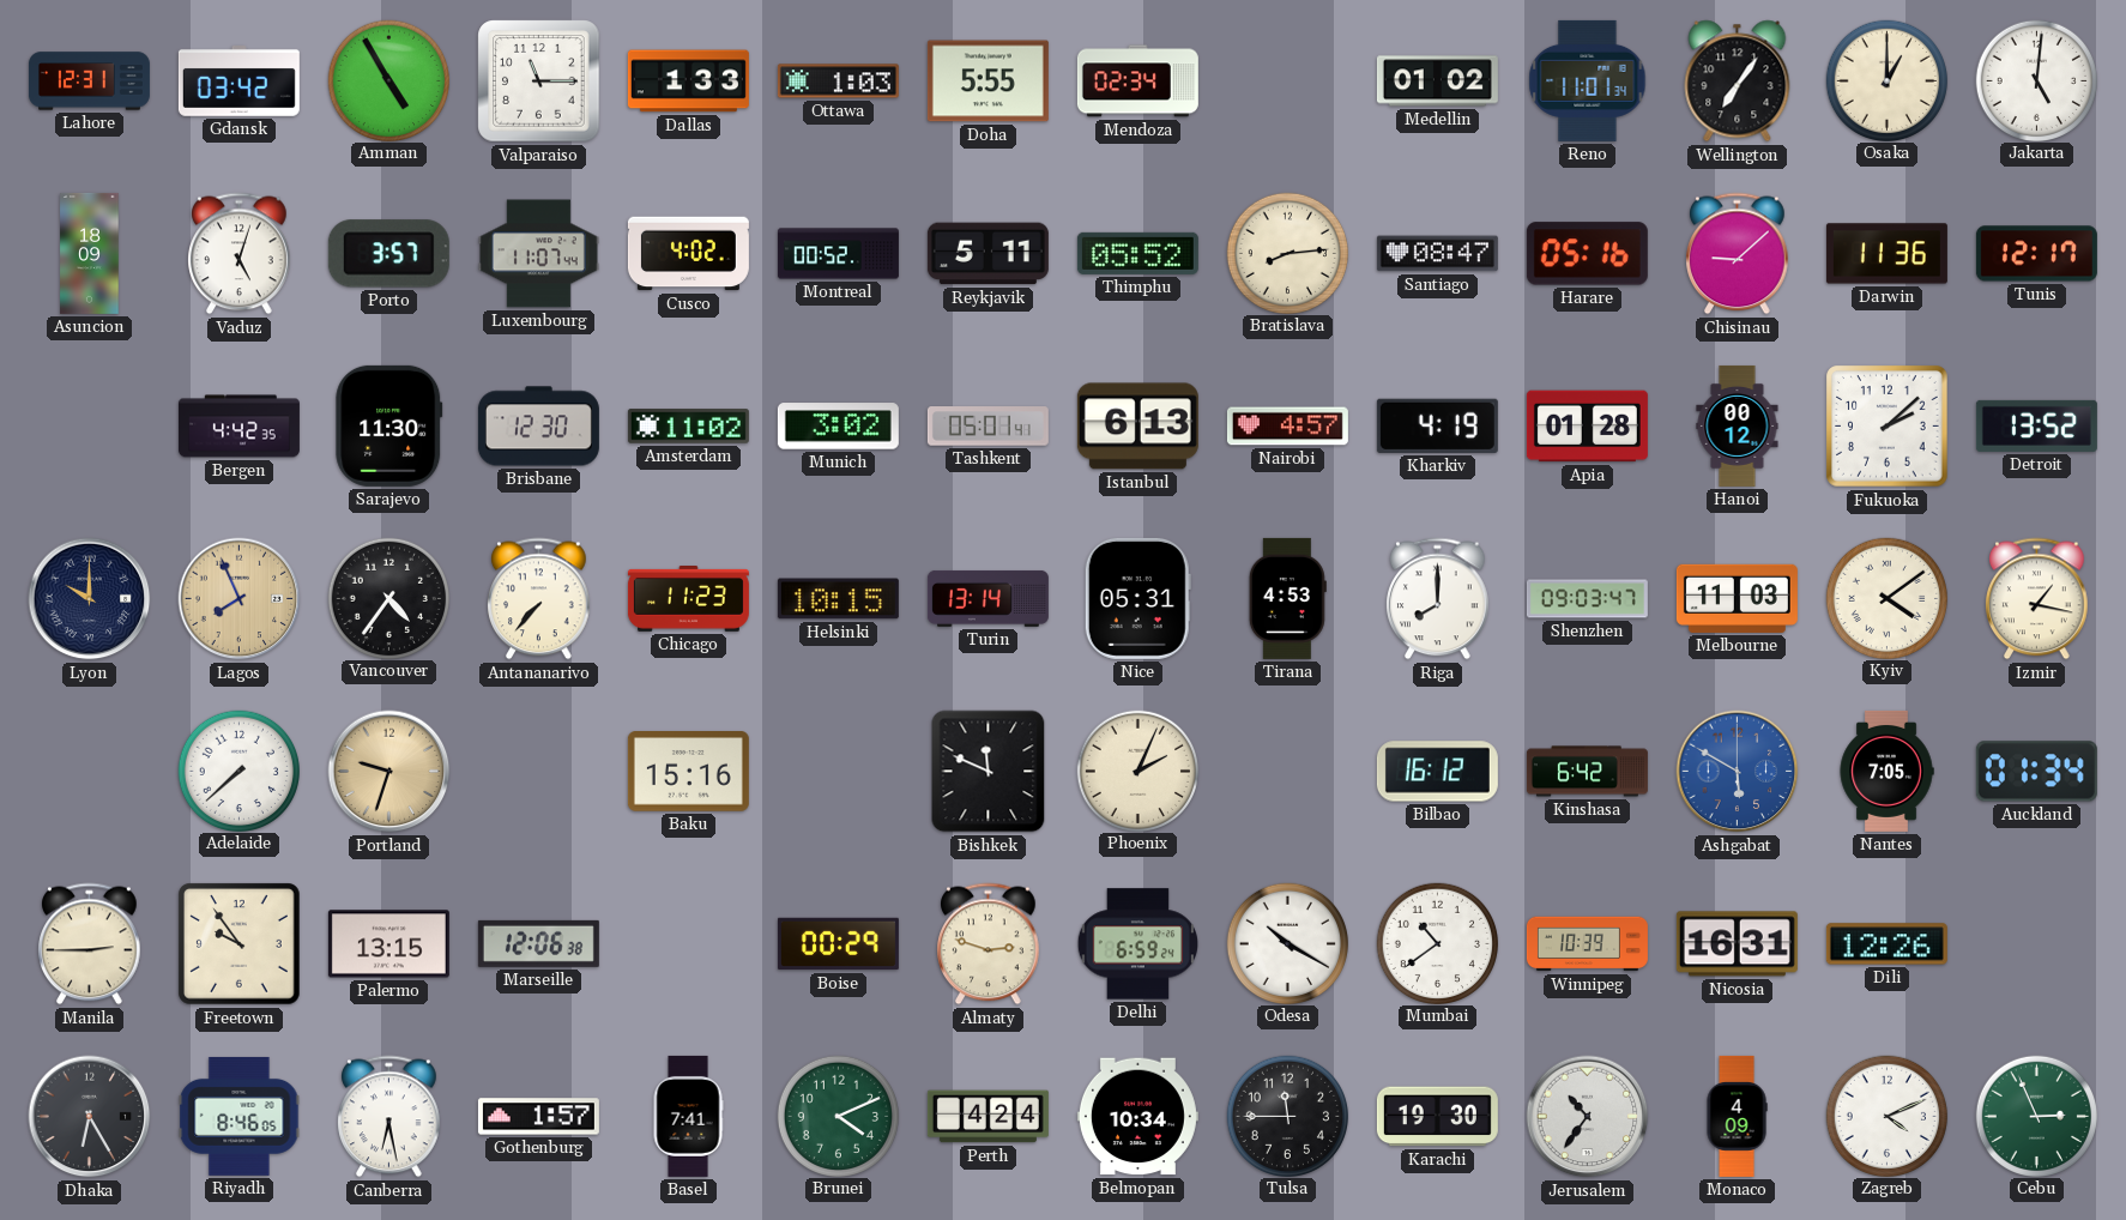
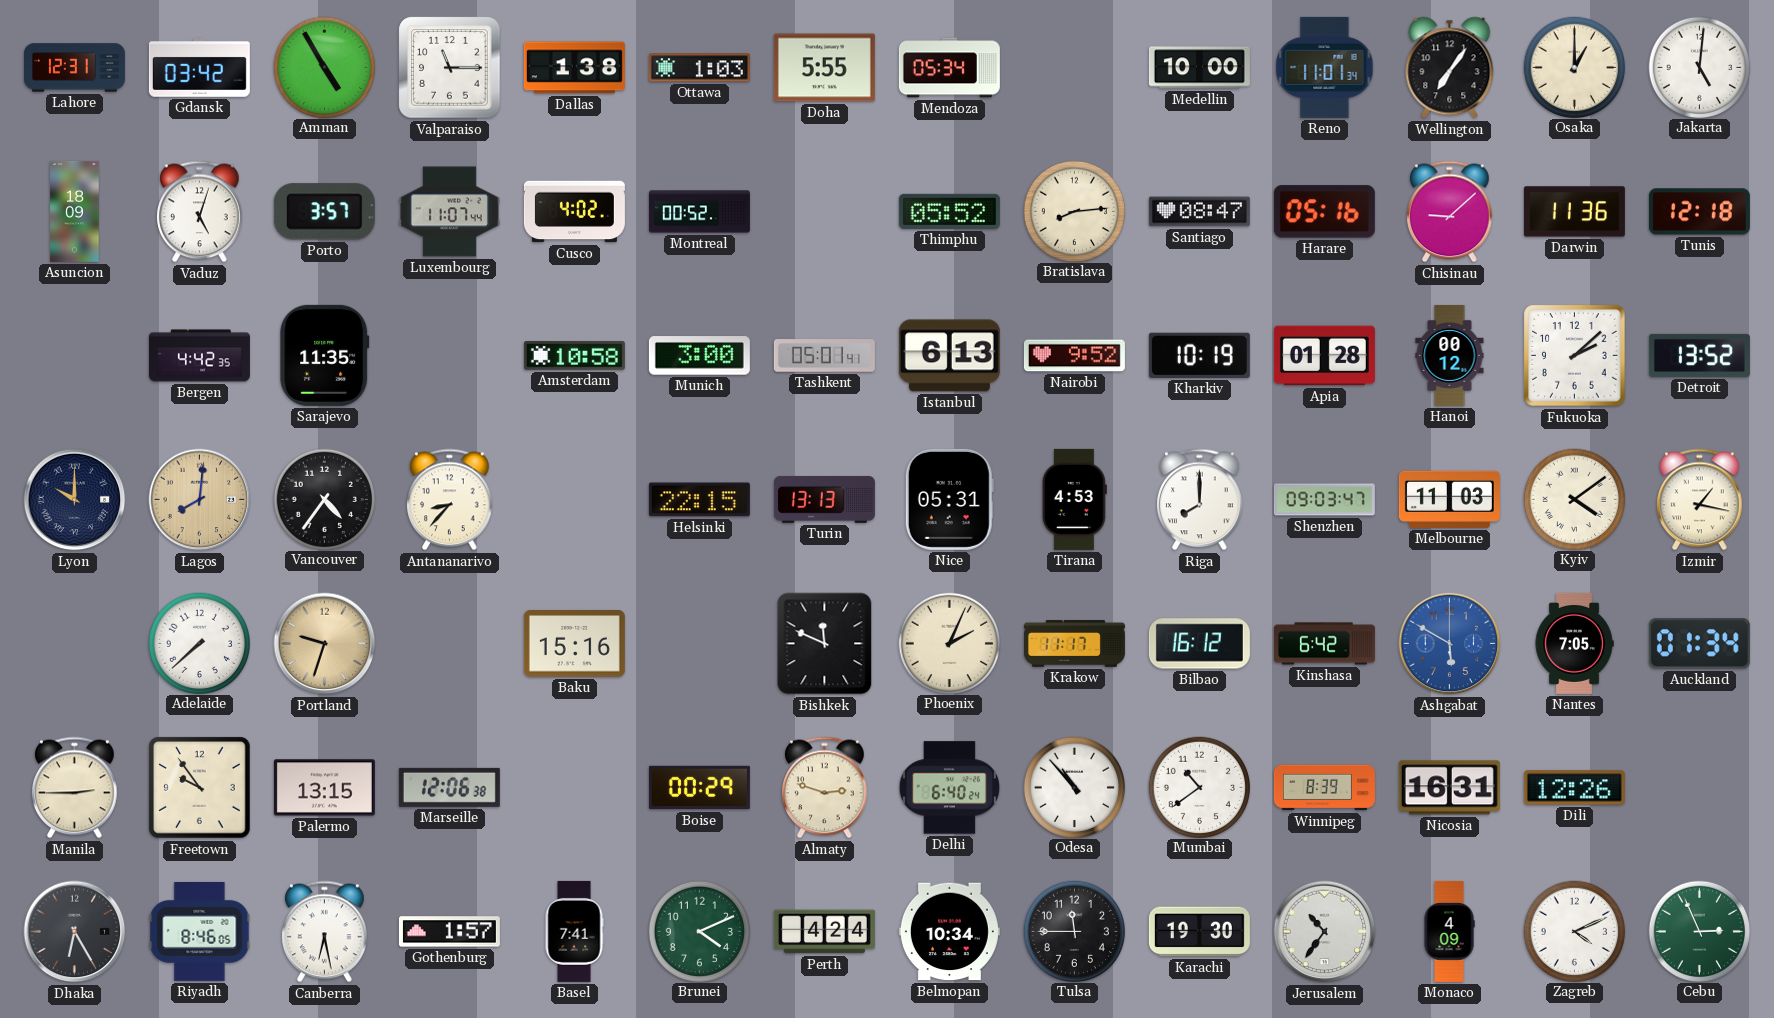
Dallas: 1:33 -> 1:38 (574, 68)
Mendoza: 02:34 -> 05:34 (949, 68)
Medellin: 01:02 -> 10:00 (1199, 68)
Reykjavik: 5:11 -> none (987, 254)
Tunis: 12:17 -> 12:18 (1699, 212)
Sarajevo: 11:30 -> 11:35 (325, 355)
Brisbane: 12:30 -> none (538, 427)
Amsterdam: 11:02 -> 10:58 (574, 356)
Munich: 3:02 -> 3:00 (699, 356)
Nairobi: 4:57 -> 9:52 (1074, 356)
Kharkiv: 4:19 -> 10:19 (1199, 355)
Lagos: 7:56 -> 8:01 (200, 500)
Antananarivo: 7:37 -> 8:37 (450, 500)
Chicago: 11:23 -> none (688, 599)
Helsinki: 10:15 -> 22:15 (699, 500)
Turin: 13:14 -> 13:13 (824, 499)
Krakow: none -> 11:17 (1074, 644)
Delhi: 6:59 -> 6:40 (949, 788)
Odesa: 10:20 -> 10:53 (1074, 787)
Winnipeg: 10:39 -> 8:39 (1324, 788)
